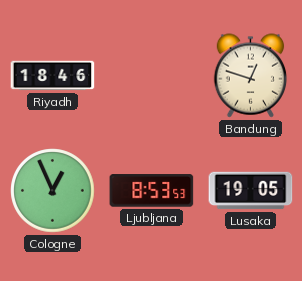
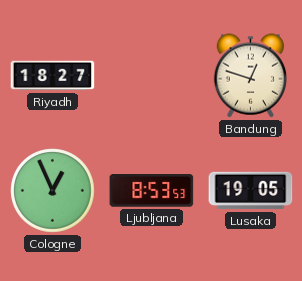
Riyadh: 18:46 -> 18:27 (53, 76)
